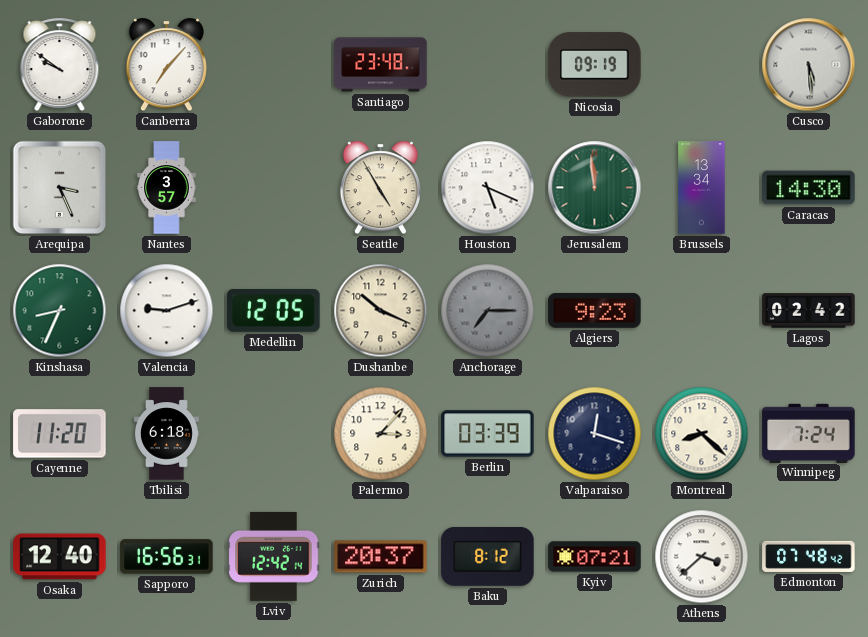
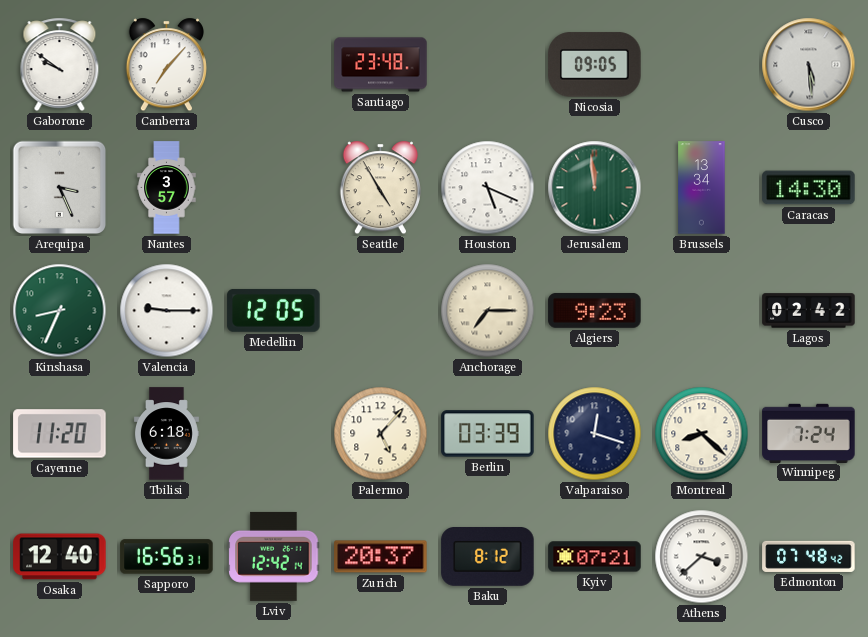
Nicosia: 09:19 -> 09:05 (595, 65)
Valencia: 9:12 -> 9:15 (167, 311)
Dushanbe: 10:19 -> none (381, 311)
Anchorage dial: grey -> cream (488, 311)
Palermo: 3:07 -> 5:07 (381, 434)
